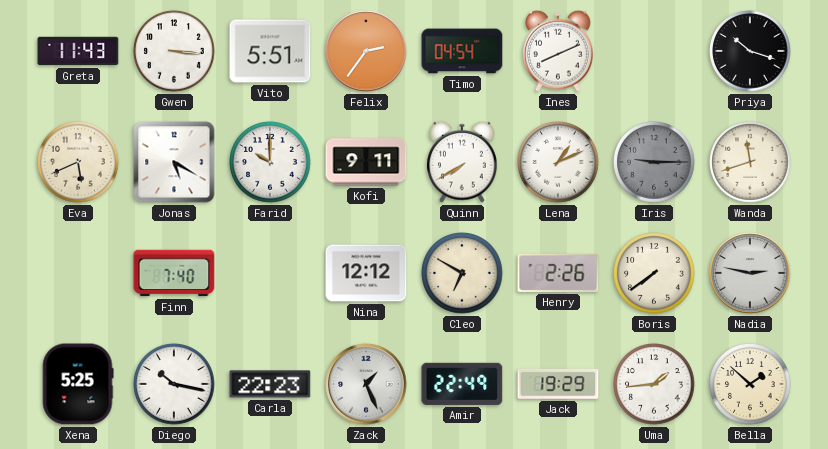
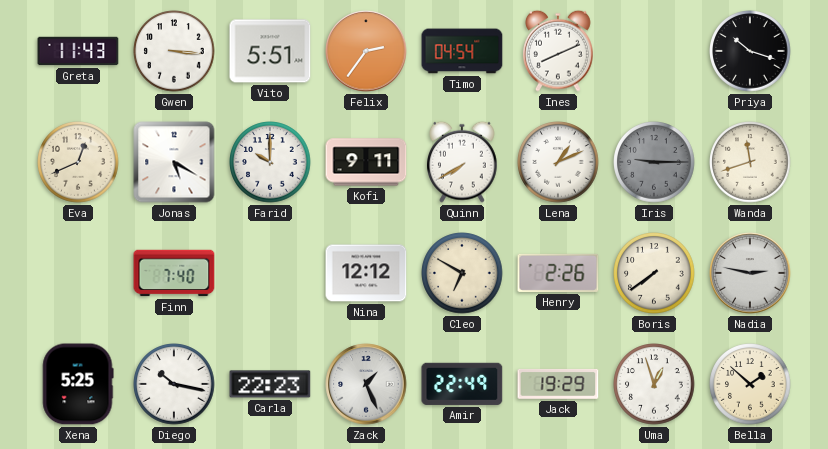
Eva: 5:41 -> 12:41 (78, 162)
Uma: 1:44 -> 12:57 (654, 384)
